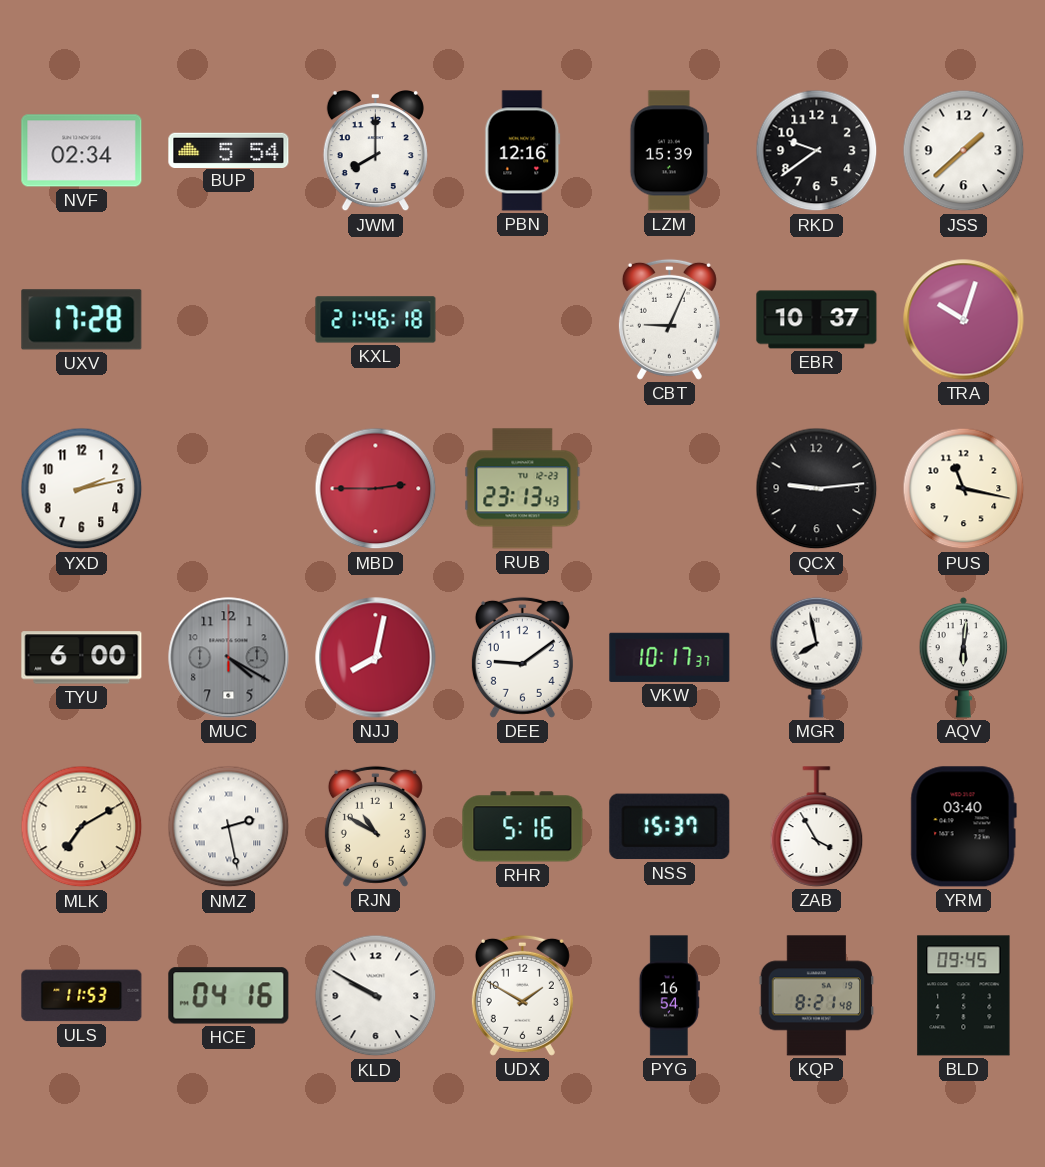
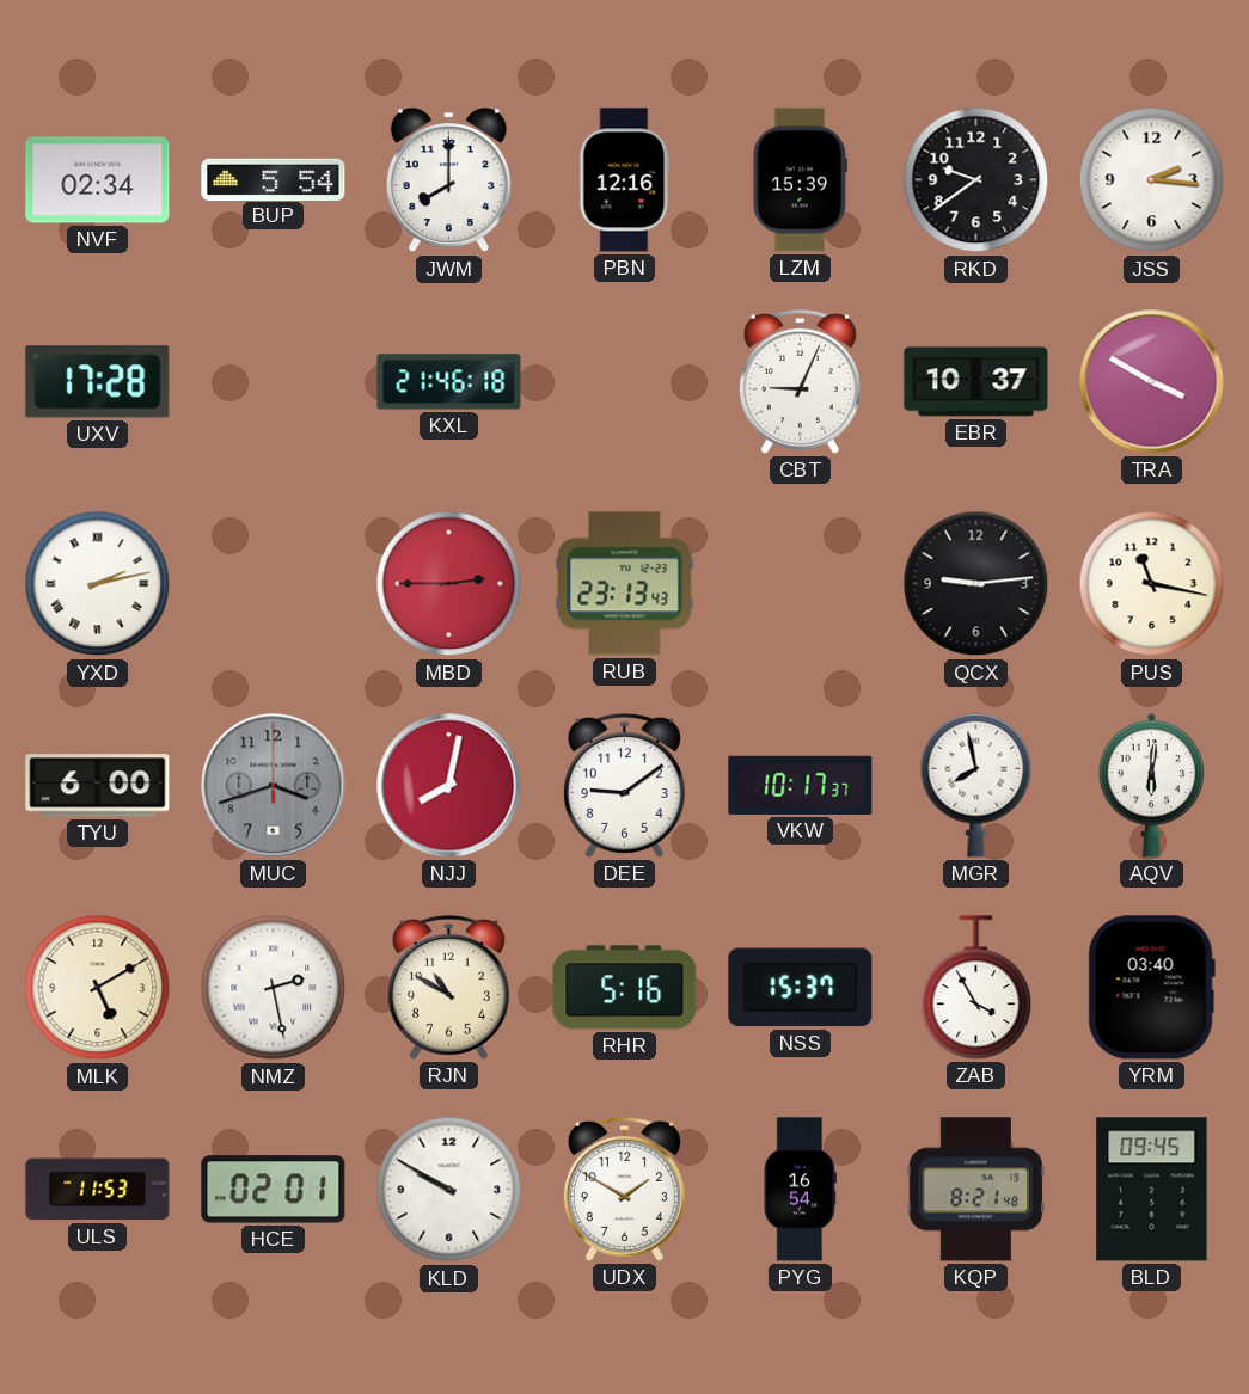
JSS: 1:38 -> 2:16 (1152, 180)
TRA: 10:03 -> 3:50 (1152, 382)
YXD numerals: Arabic -> Roman (98, 584)
MUC: 4:20 -> 3:42 (274, 786)
MLK: 7:10 -> 5:10 (98, 988)
HCE: 04:16 -> 02:01 (274, 1190)
